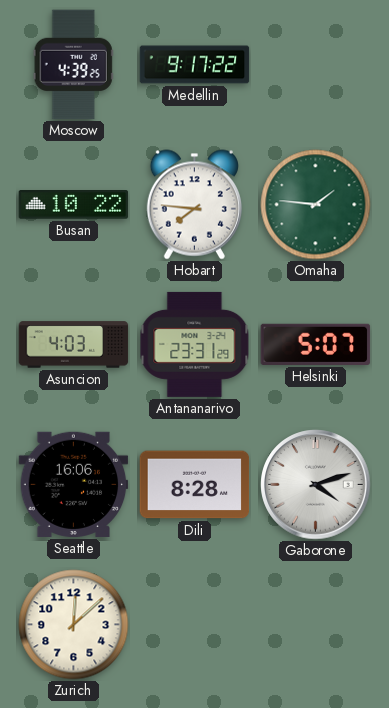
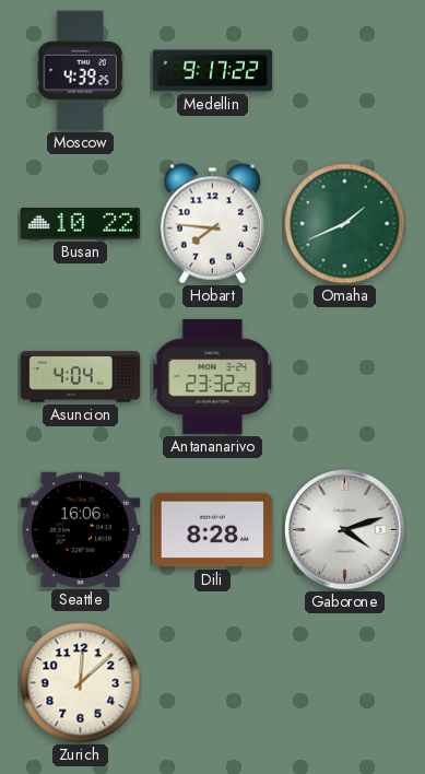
Omaha: 1:46 -> 1:41 (345, 224)
Asuncion: 4:03 -> 4:04 (81, 377)
Antananarivo: 23:31 -> 23:32 (213, 376)
Helsinki: 5:07 -> none (316, 344)
